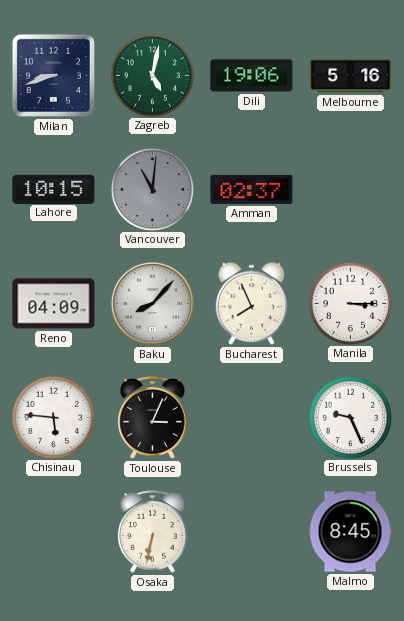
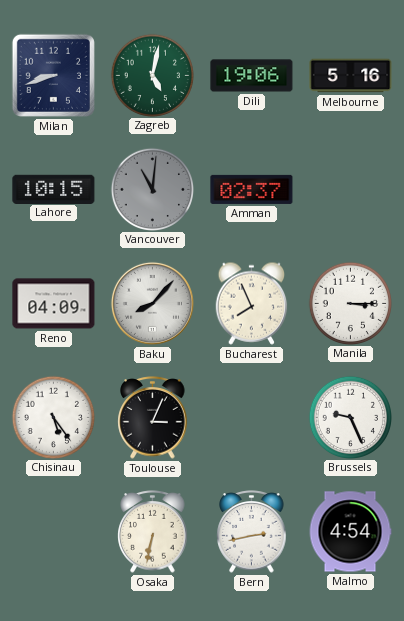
Chisinau: 5:46 -> 5:24 (53, 417)
Bern: none -> 2:43 (252, 532)
Malmo: 8:45 -> 4:54 (350, 532)
